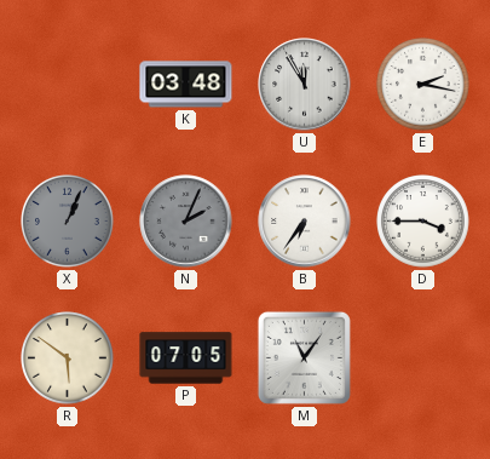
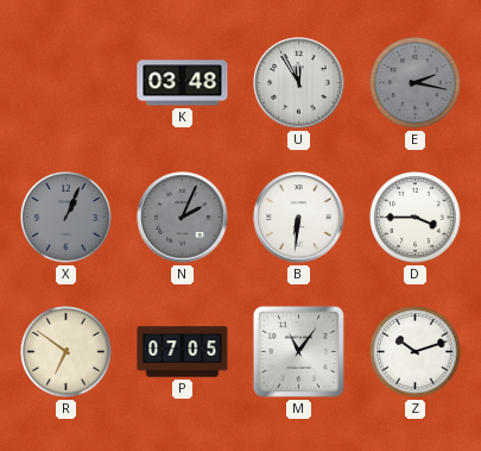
E dial: white -> grey (416, 83)
B: 6:36 -> 6:31 (299, 218)
R: 5:51 -> 6:51 (67, 352)
Z: none -> 10:12 (416, 352)
